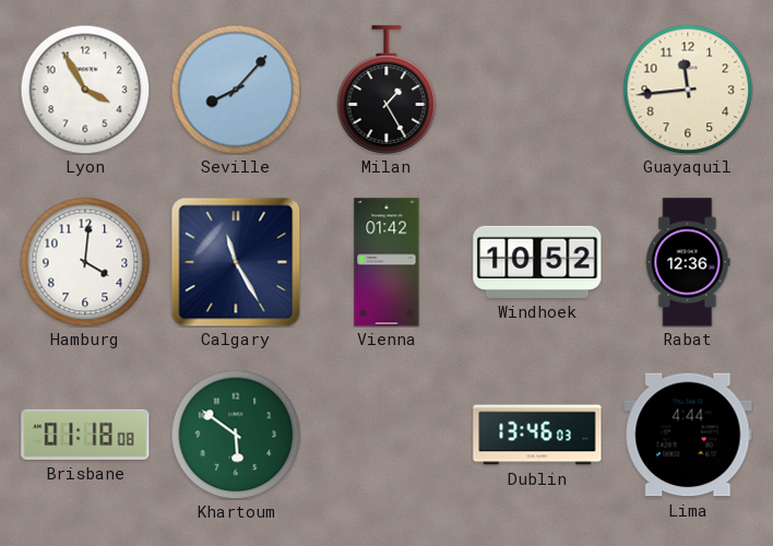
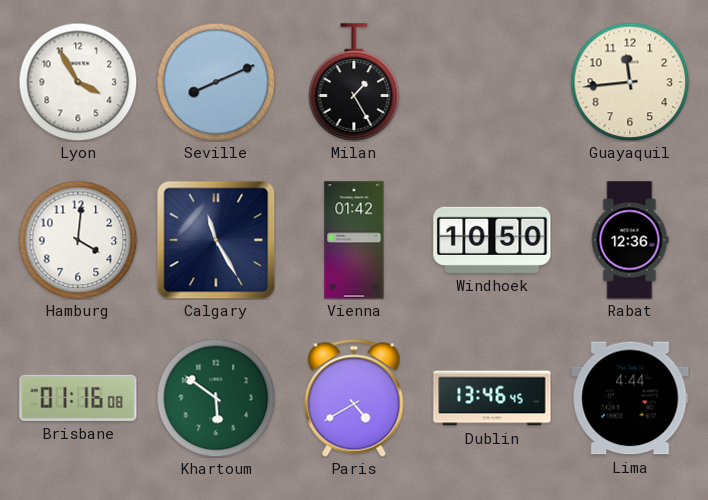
Seville: 8:07 -> 8:11 (216, 82)
Windhoek: 10:52 -> 10:50 (492, 240)
Brisbane: 01:18 -> 01:16 (78, 398)
Paris: none -> 4:40 (354, 398)
Dublin: 13:46:03 -> 13:46:45 (492, 398)
